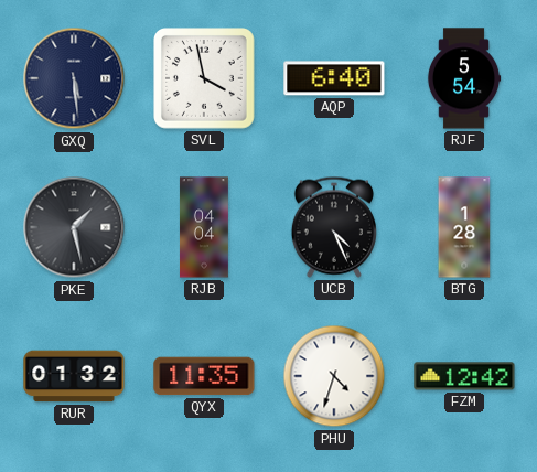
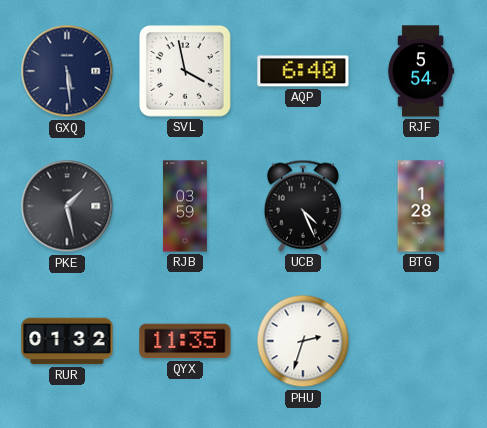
RJB: 04:04 -> 03:59 (185, 206)
PHU: 4:33 -> 2:33 (303, 341)
FZM: 12:42 -> none (464, 376)
